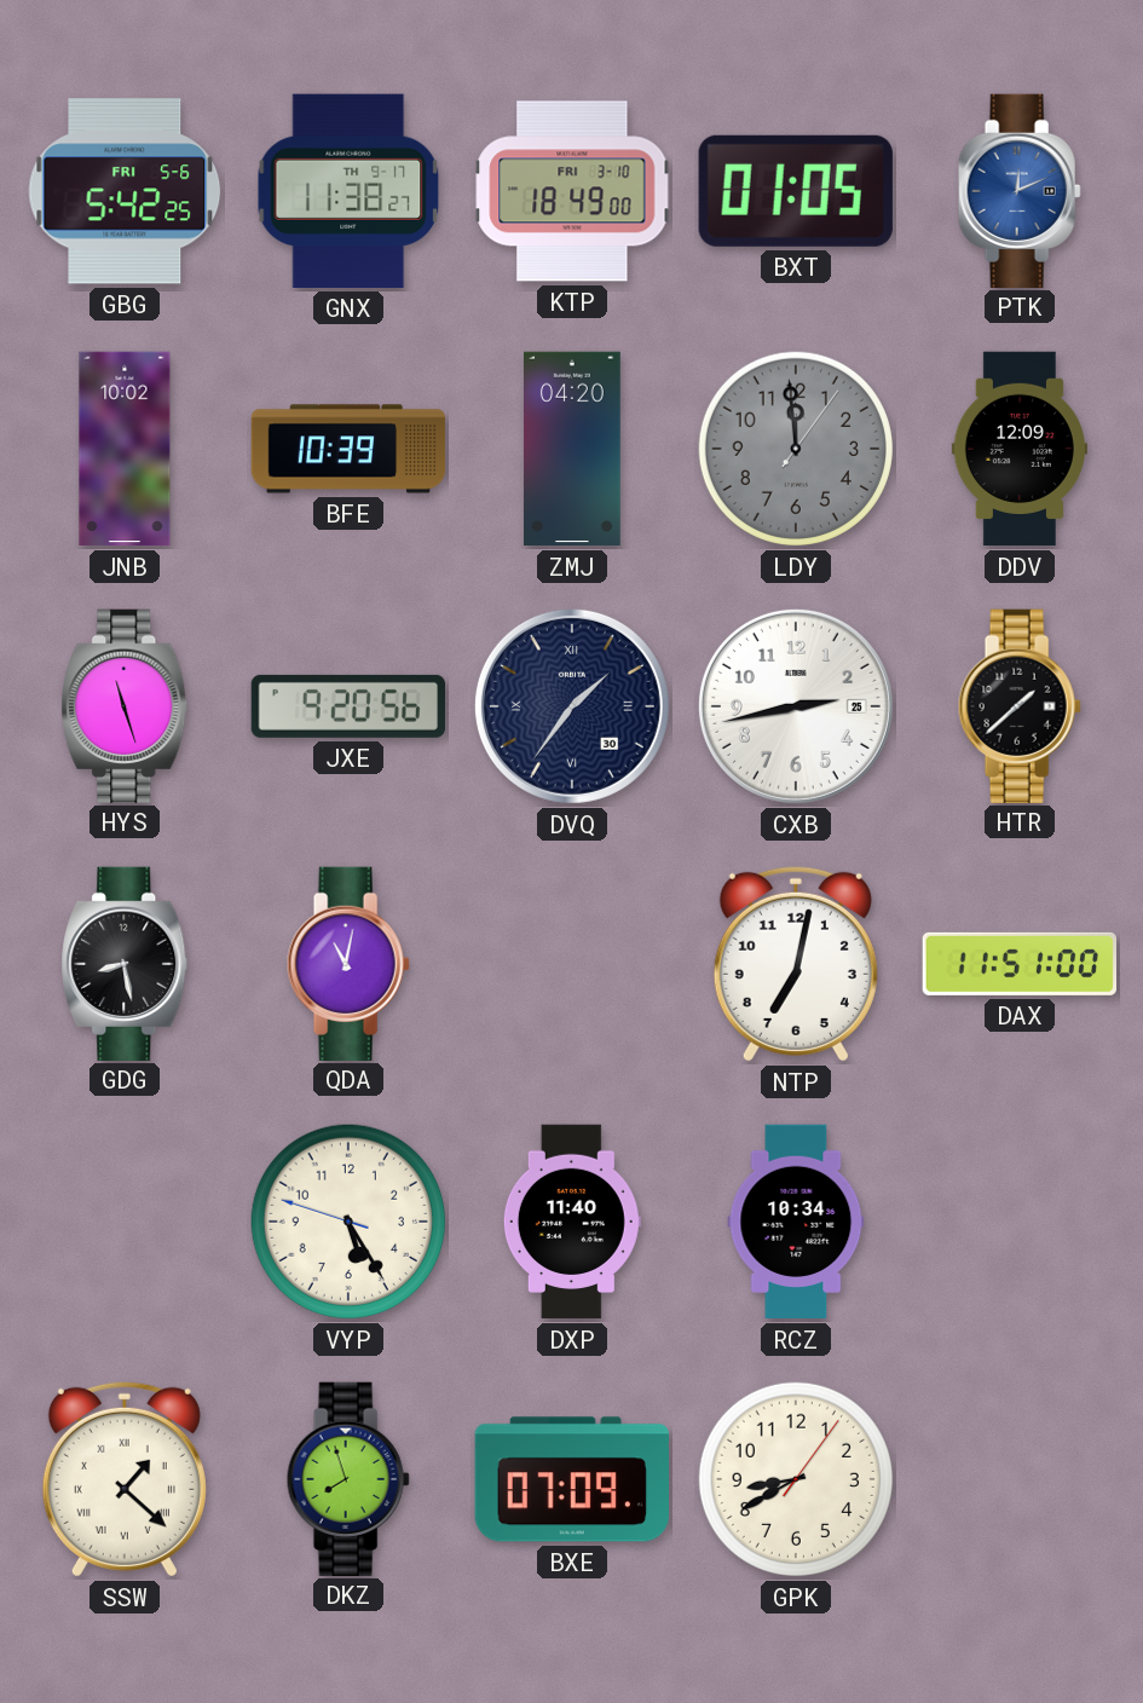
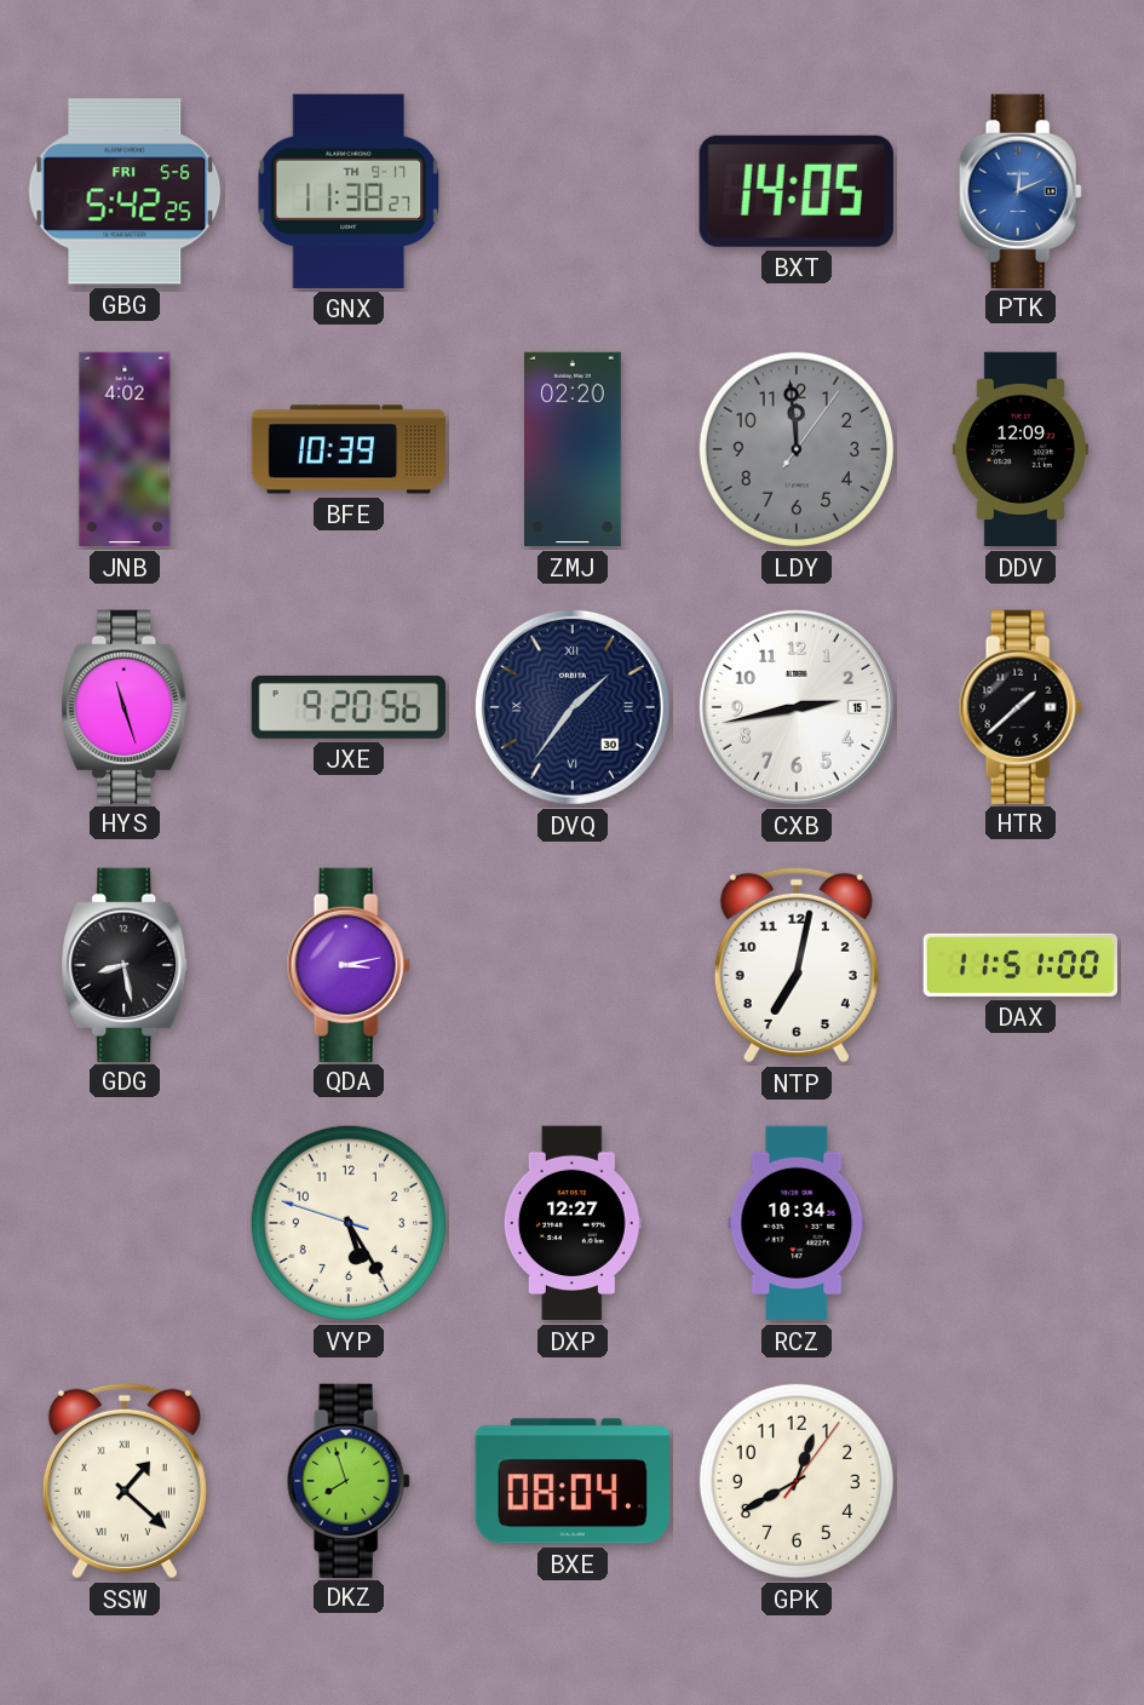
KTP: 18:49 -> none (572, 191)
BXT: 01:05 -> 14:05 (797, 191)
JNB: 10:02 -> 4:02 (125, 449)
ZMJ: 04:20 -> 02:20 (574, 449)
CXB date: 25 -> 15 (797, 707)
QDA: 11:02 -> 3:13 (349, 964)
DXP: 11:40 -> 12:27 (573, 1223)
BXE: 07:09 -> 08:04 (573, 1481)
GPK: 8:40 -> 12:40 (797, 1481)
